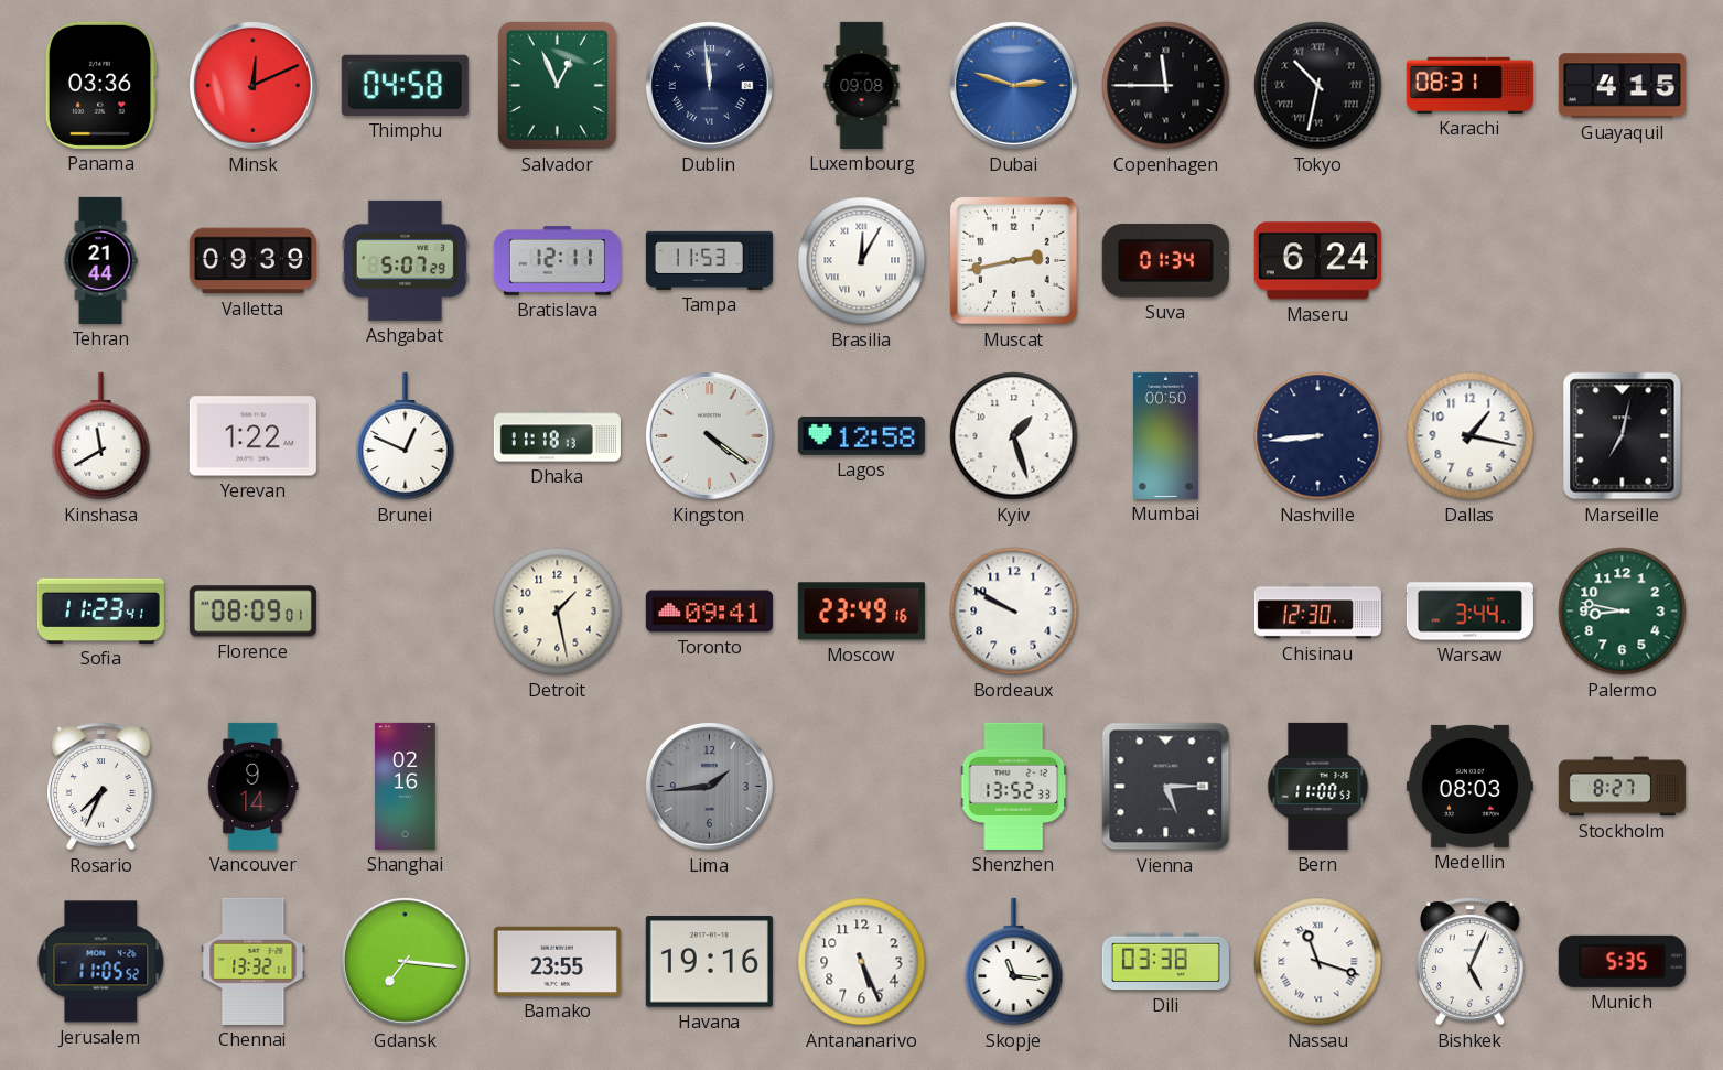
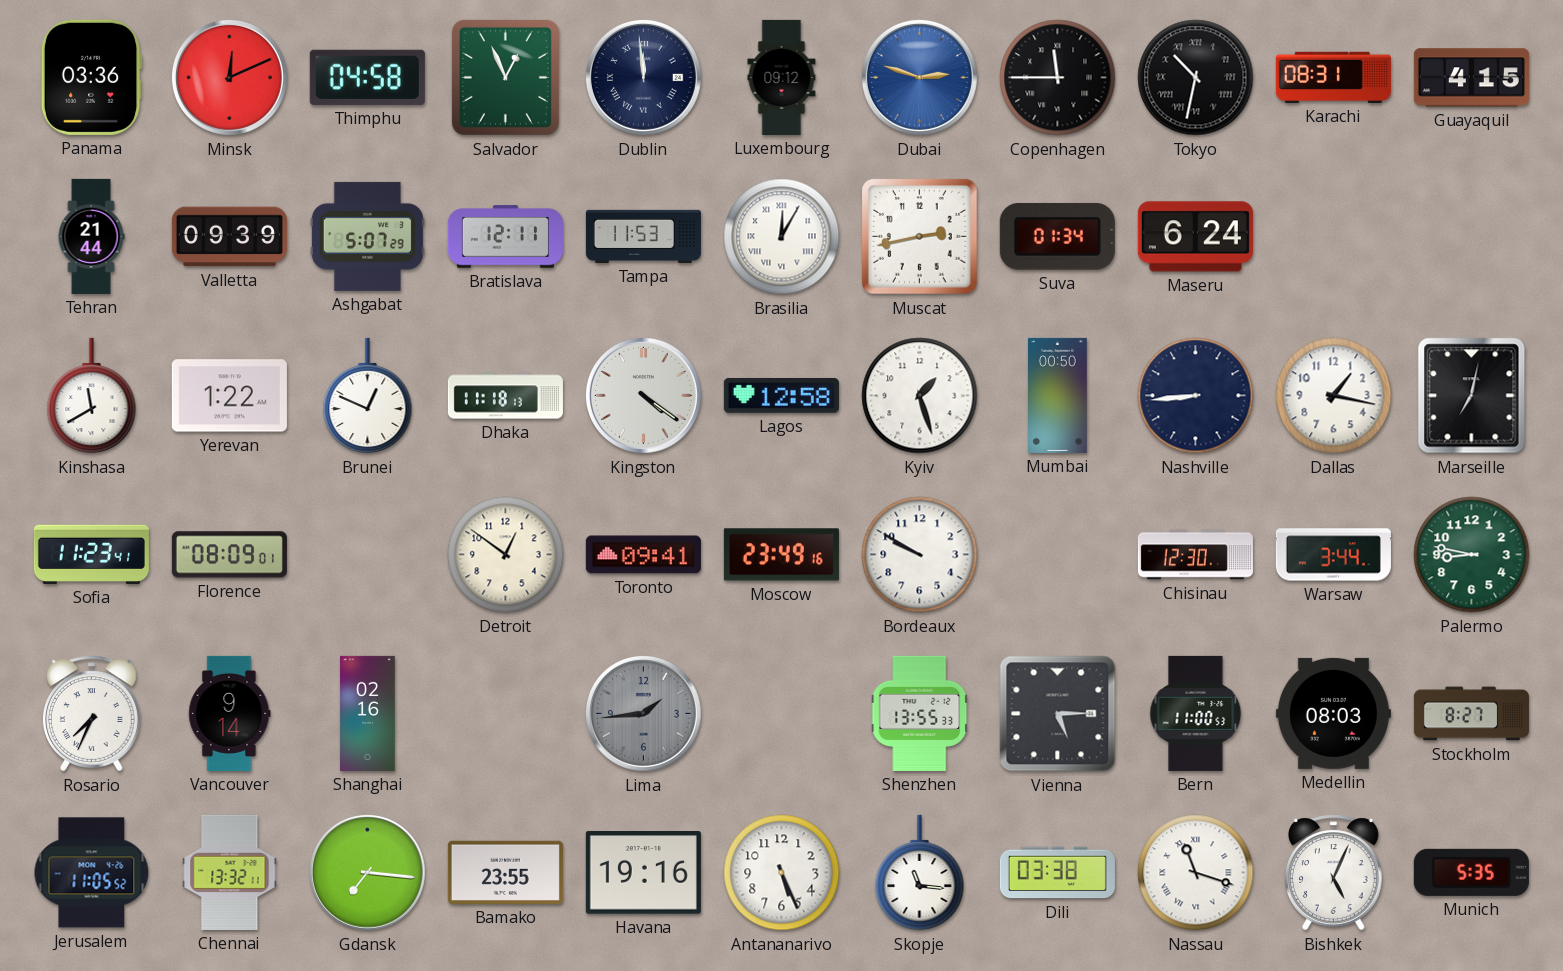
Luxembourg: 09:08 -> 09:12 (782, 77)
Detroit: 1:28 -> 12:51 (506, 555)
Shenzhen: 13:52 -> 13:55 (920, 713)
